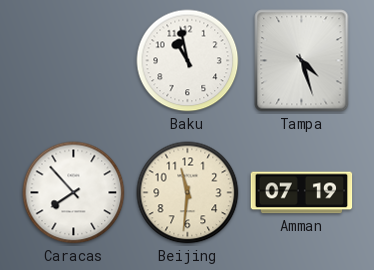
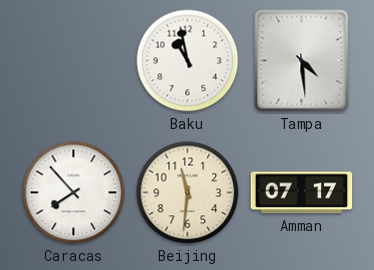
Tampa: 4:27 -> 4:29 (302, 61)
Amman: 07:19 -> 07:17 (302, 193)
